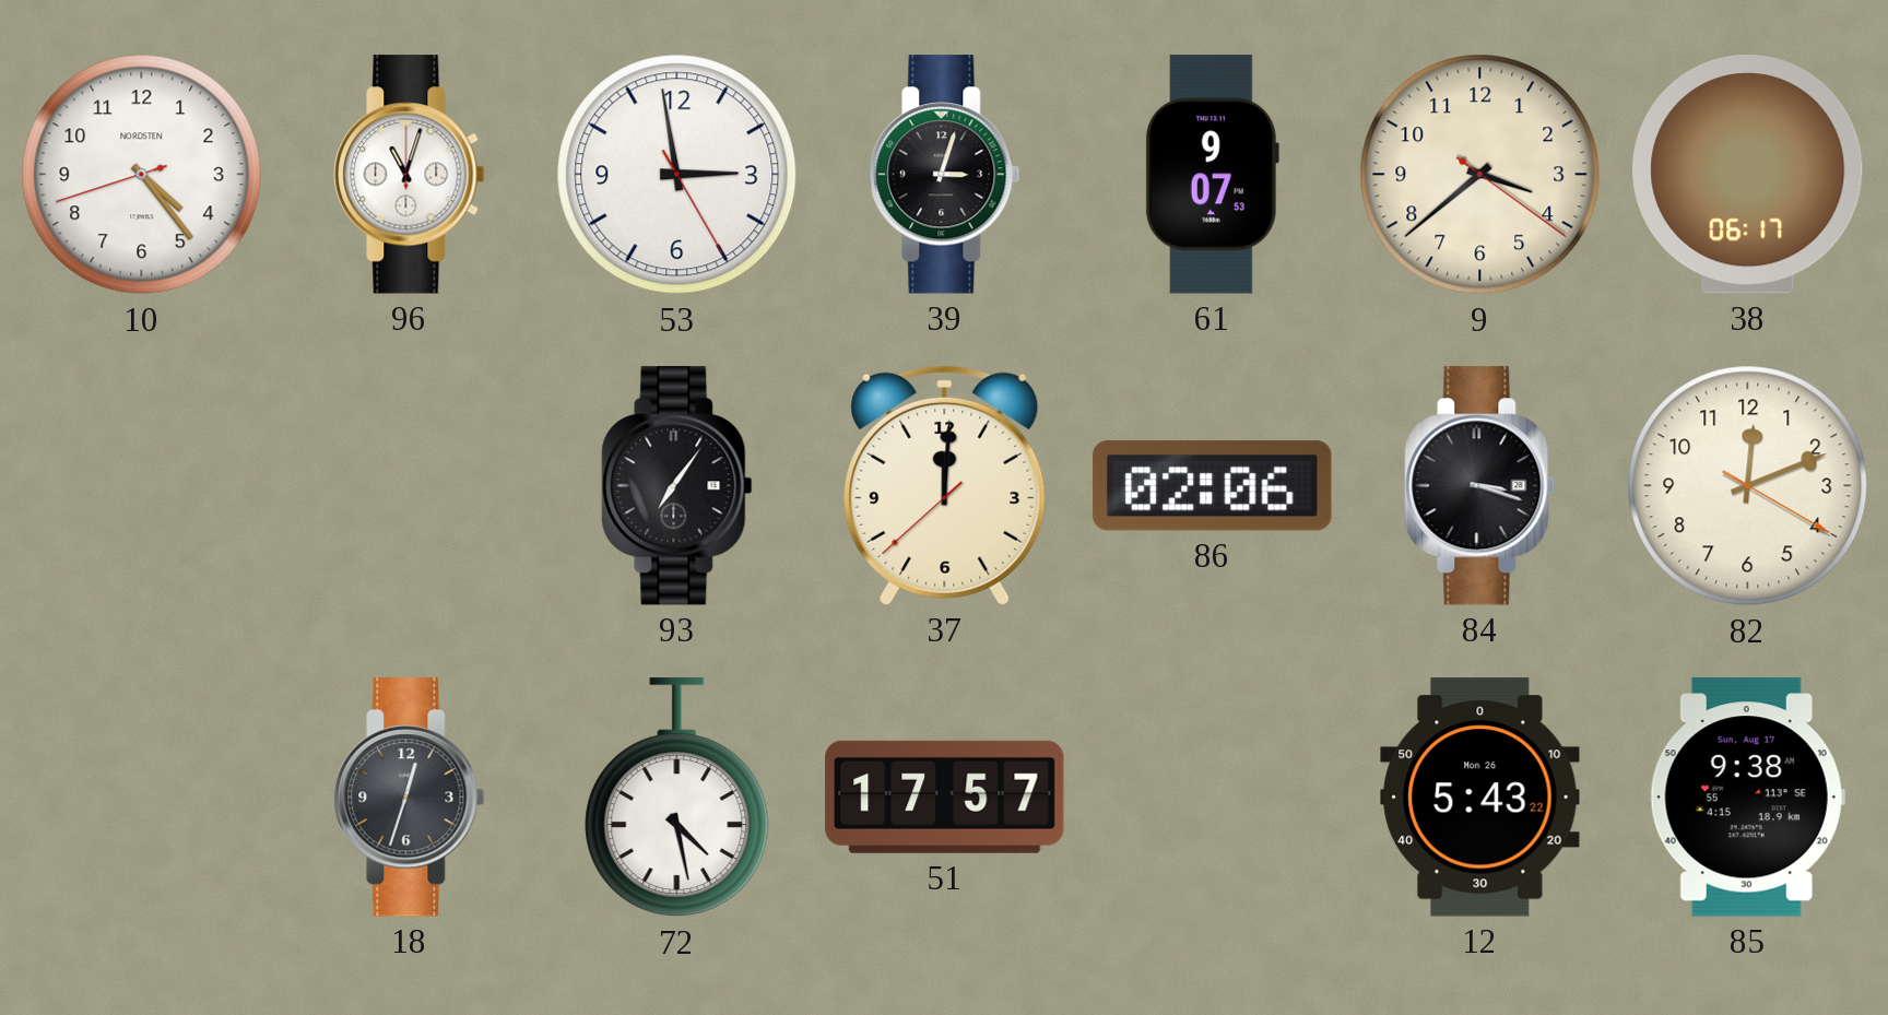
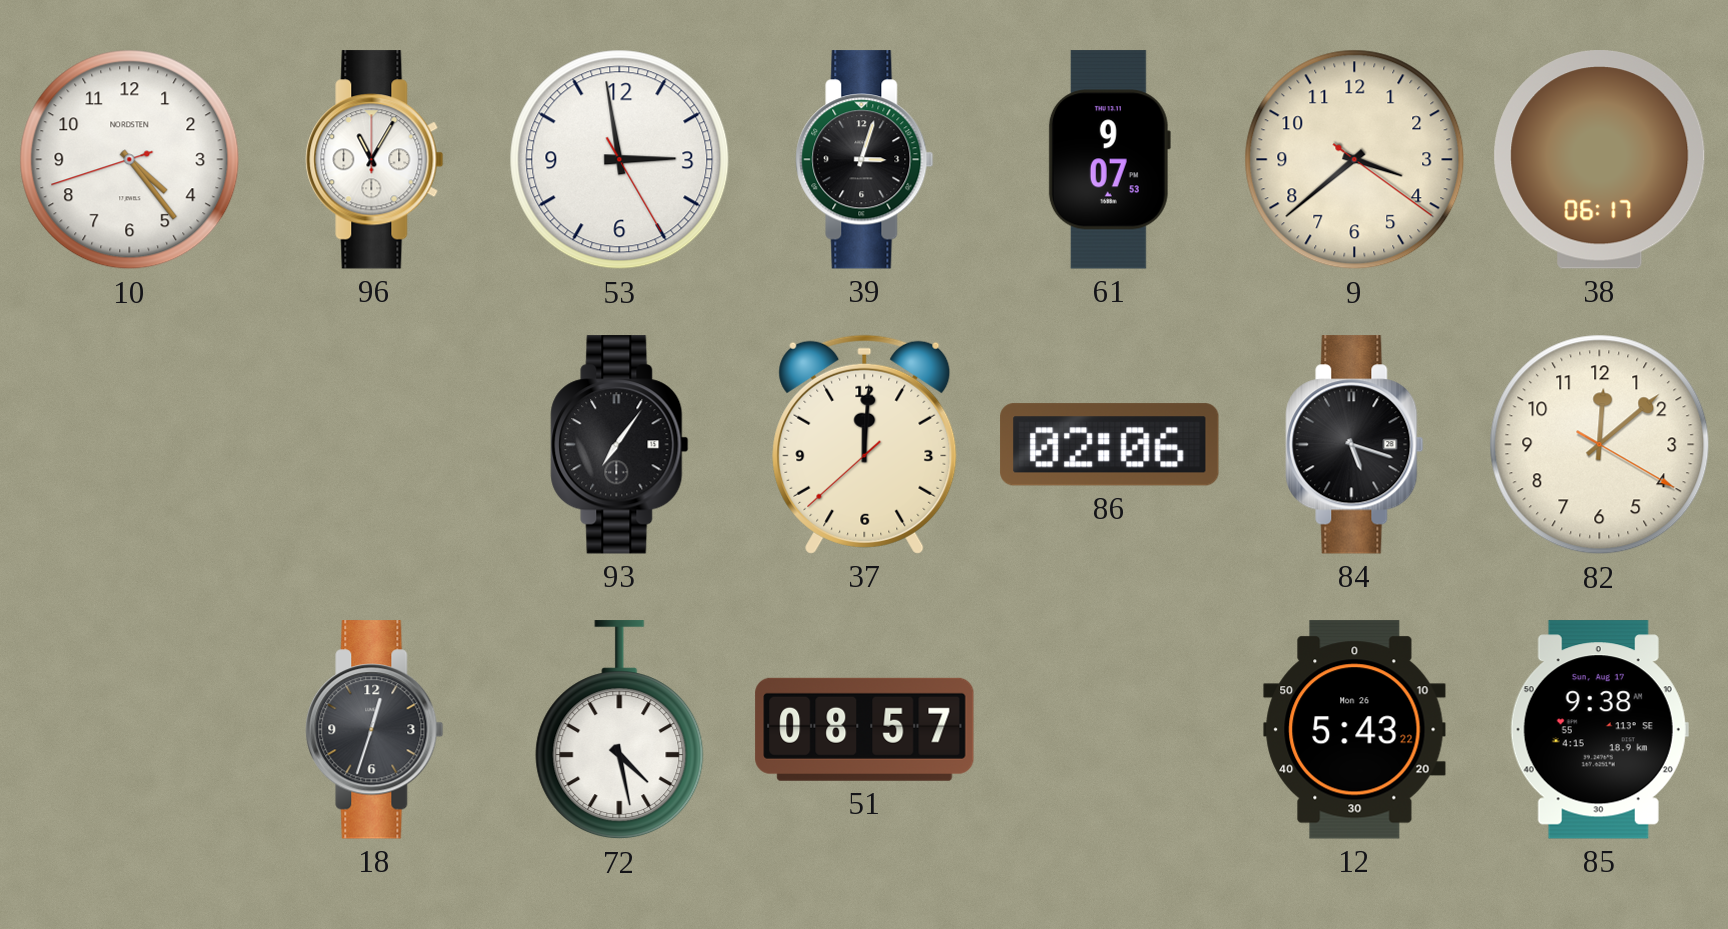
96: 11:03 -> 11:05 (375, 160)
84: 3:18 -> 5:18 (1355, 445)
82: 12:11 -> 12:08 (1600, 445)
51: 17:57 -> 08:57 (865, 729)
